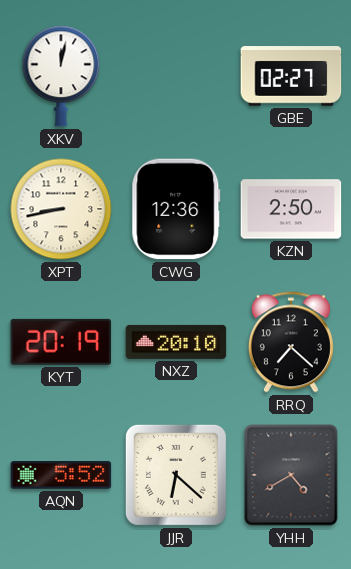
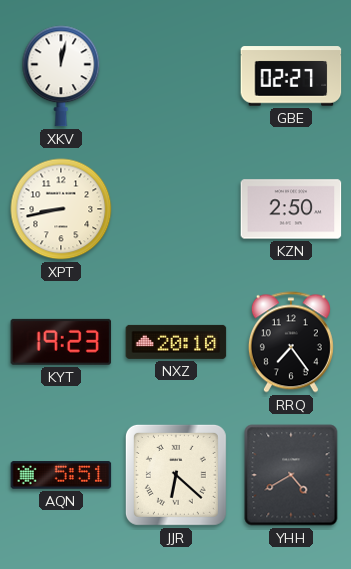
CWG: 12:36 -> none (176, 209)
KYT: 20:19 -> 19:23 (61, 342)
RRQ: 7:22 -> 7:24 (291, 342)
AQN: 5:52 -> 5:51 (61, 475)
